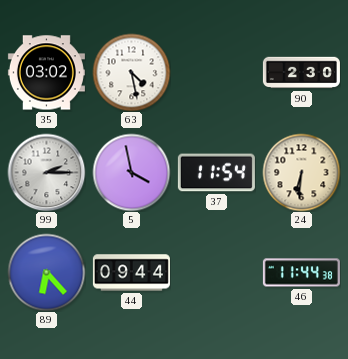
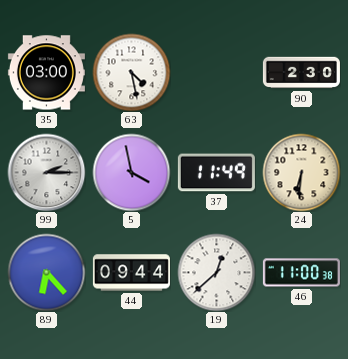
35: 03:02 -> 03:00 (46, 73)
37: 11:54 -> 11:49 (216, 173)
19: none -> 12:38 (216, 272)
46: 11:44 -> 11:00 (301, 273)
